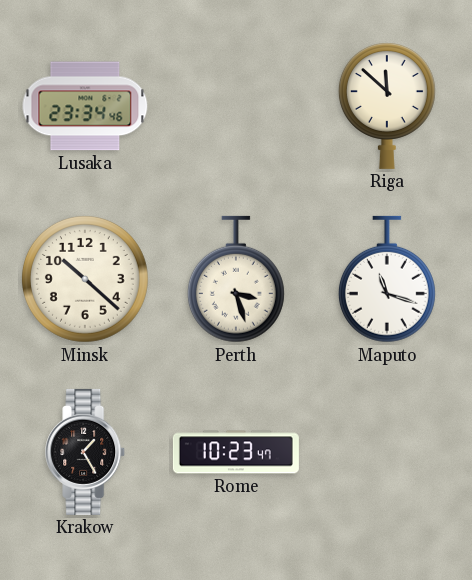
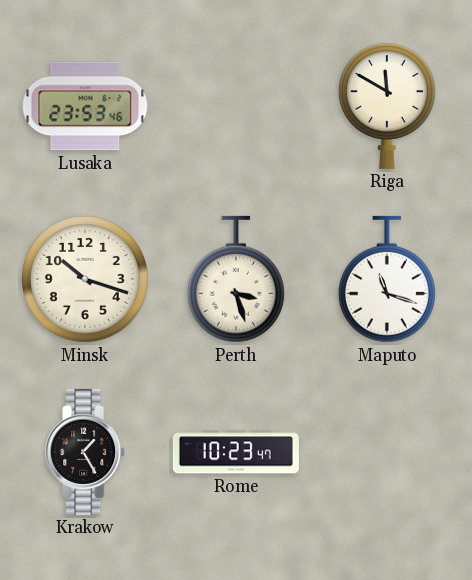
Lusaka: 23:34 -> 23:53 (85, 106)
Riga: 11:52 -> 11:50 (387, 106)
Minsk: 10:22 -> 10:18 (85, 279)
